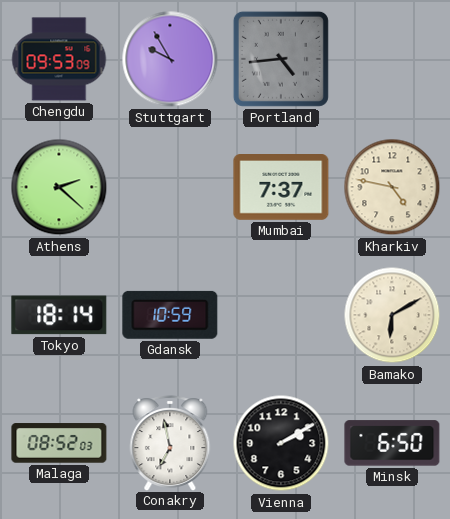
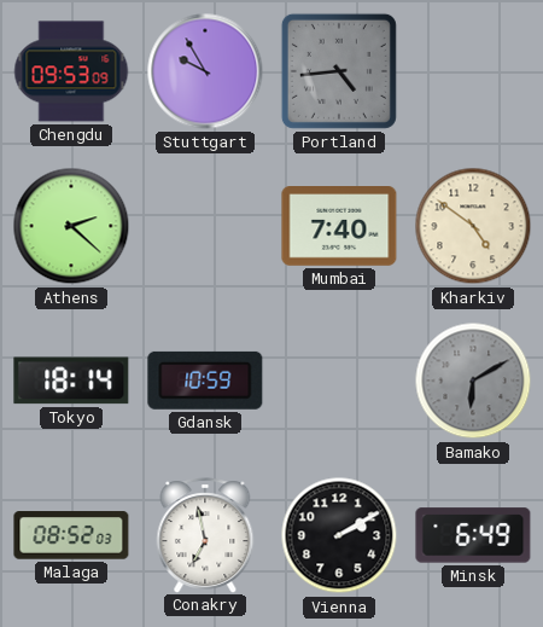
Mumbai: 7:37 -> 7:40 (339, 227)
Kharkiv: 4:47 -> 4:51 (473, 226)
Bamako dial: cream -> grey (473, 381)
Minsk: 6:50 -> 6:49 (473, 535)
